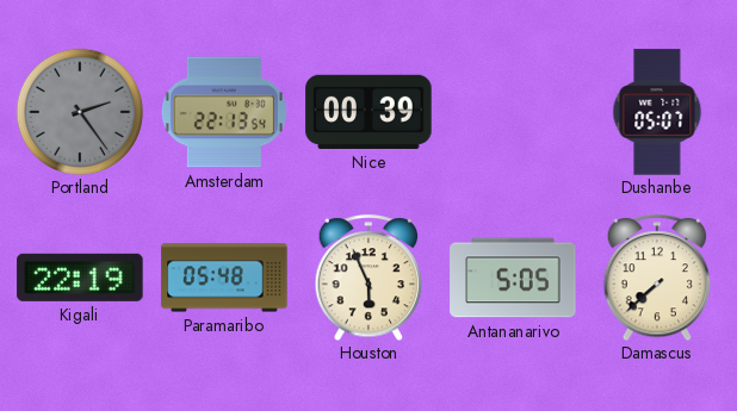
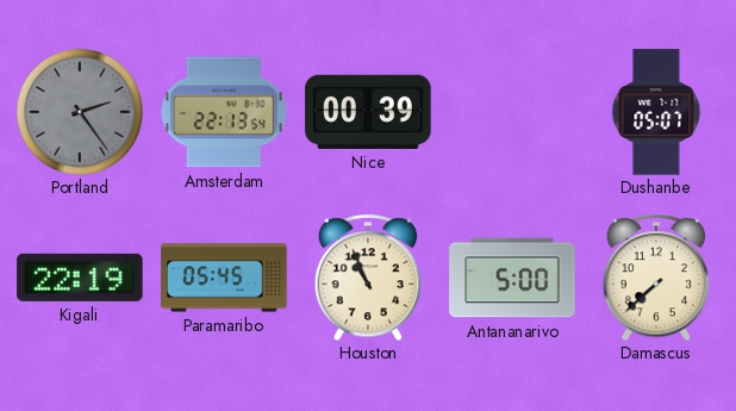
Paramaribo: 05:48 -> 05:45 (224, 278)
Houston: 5:56 -> 10:56 (368, 278)
Antananarivo: 5:05 -> 5:00 (512, 278)
